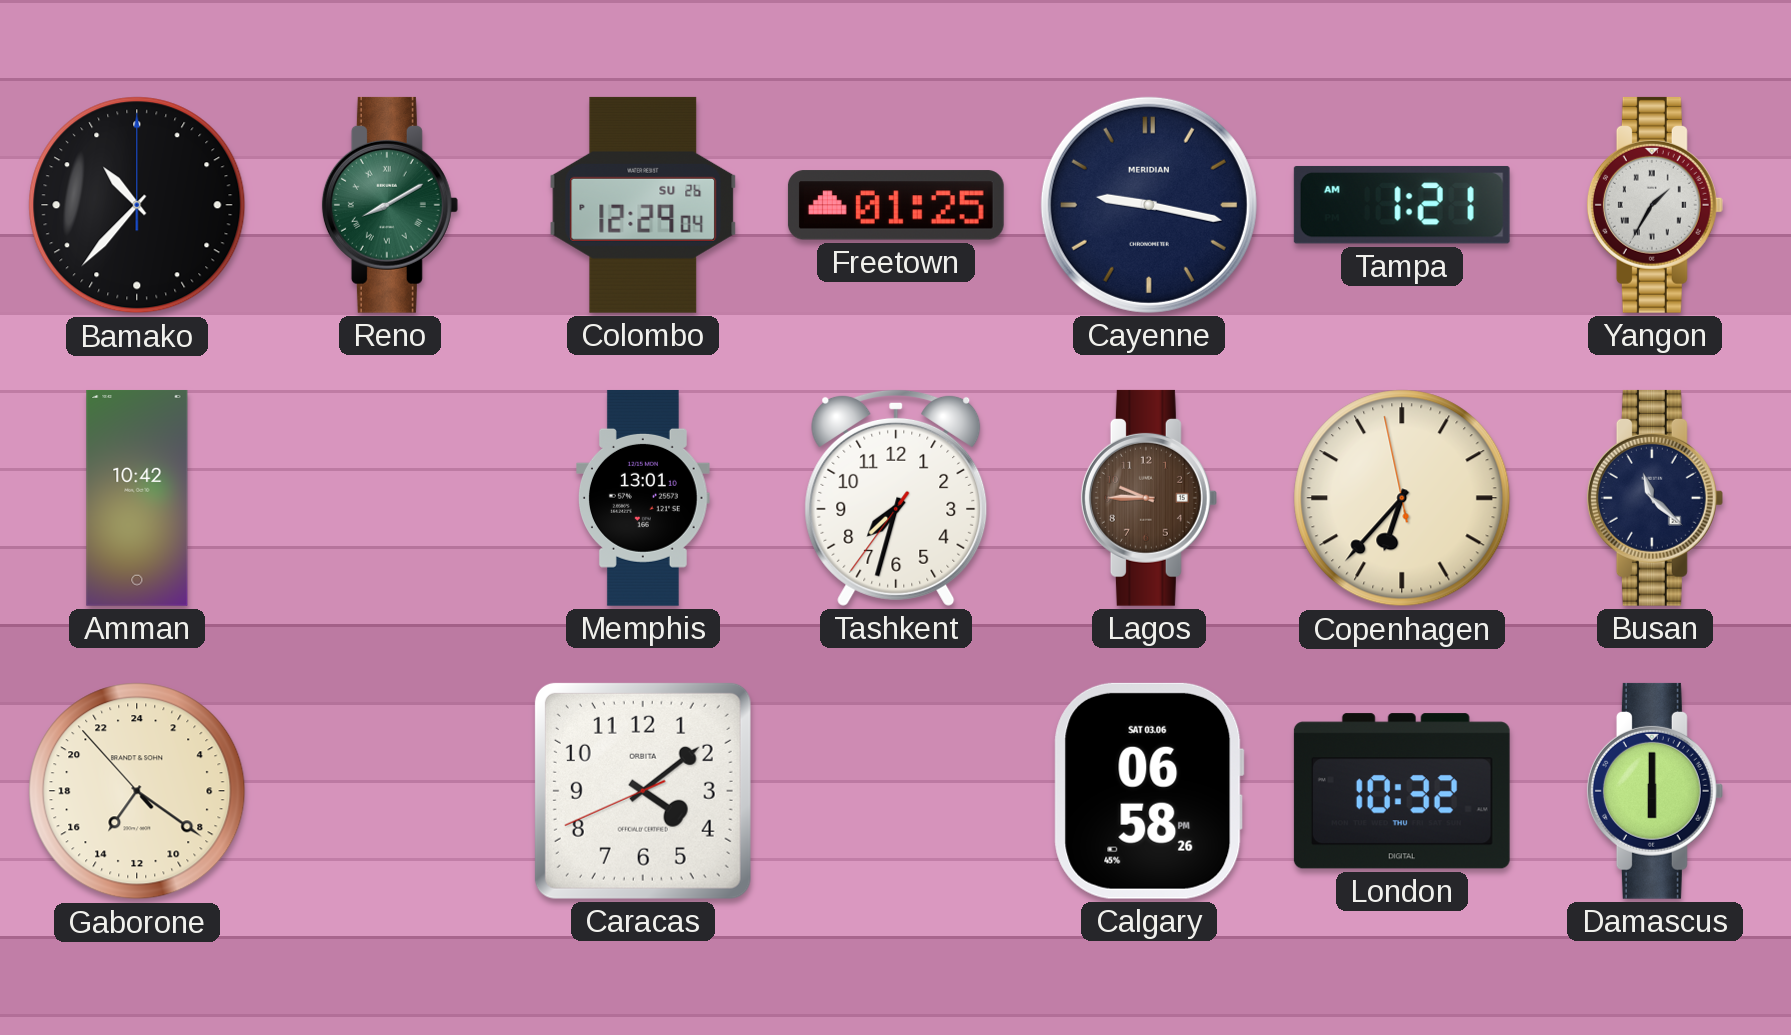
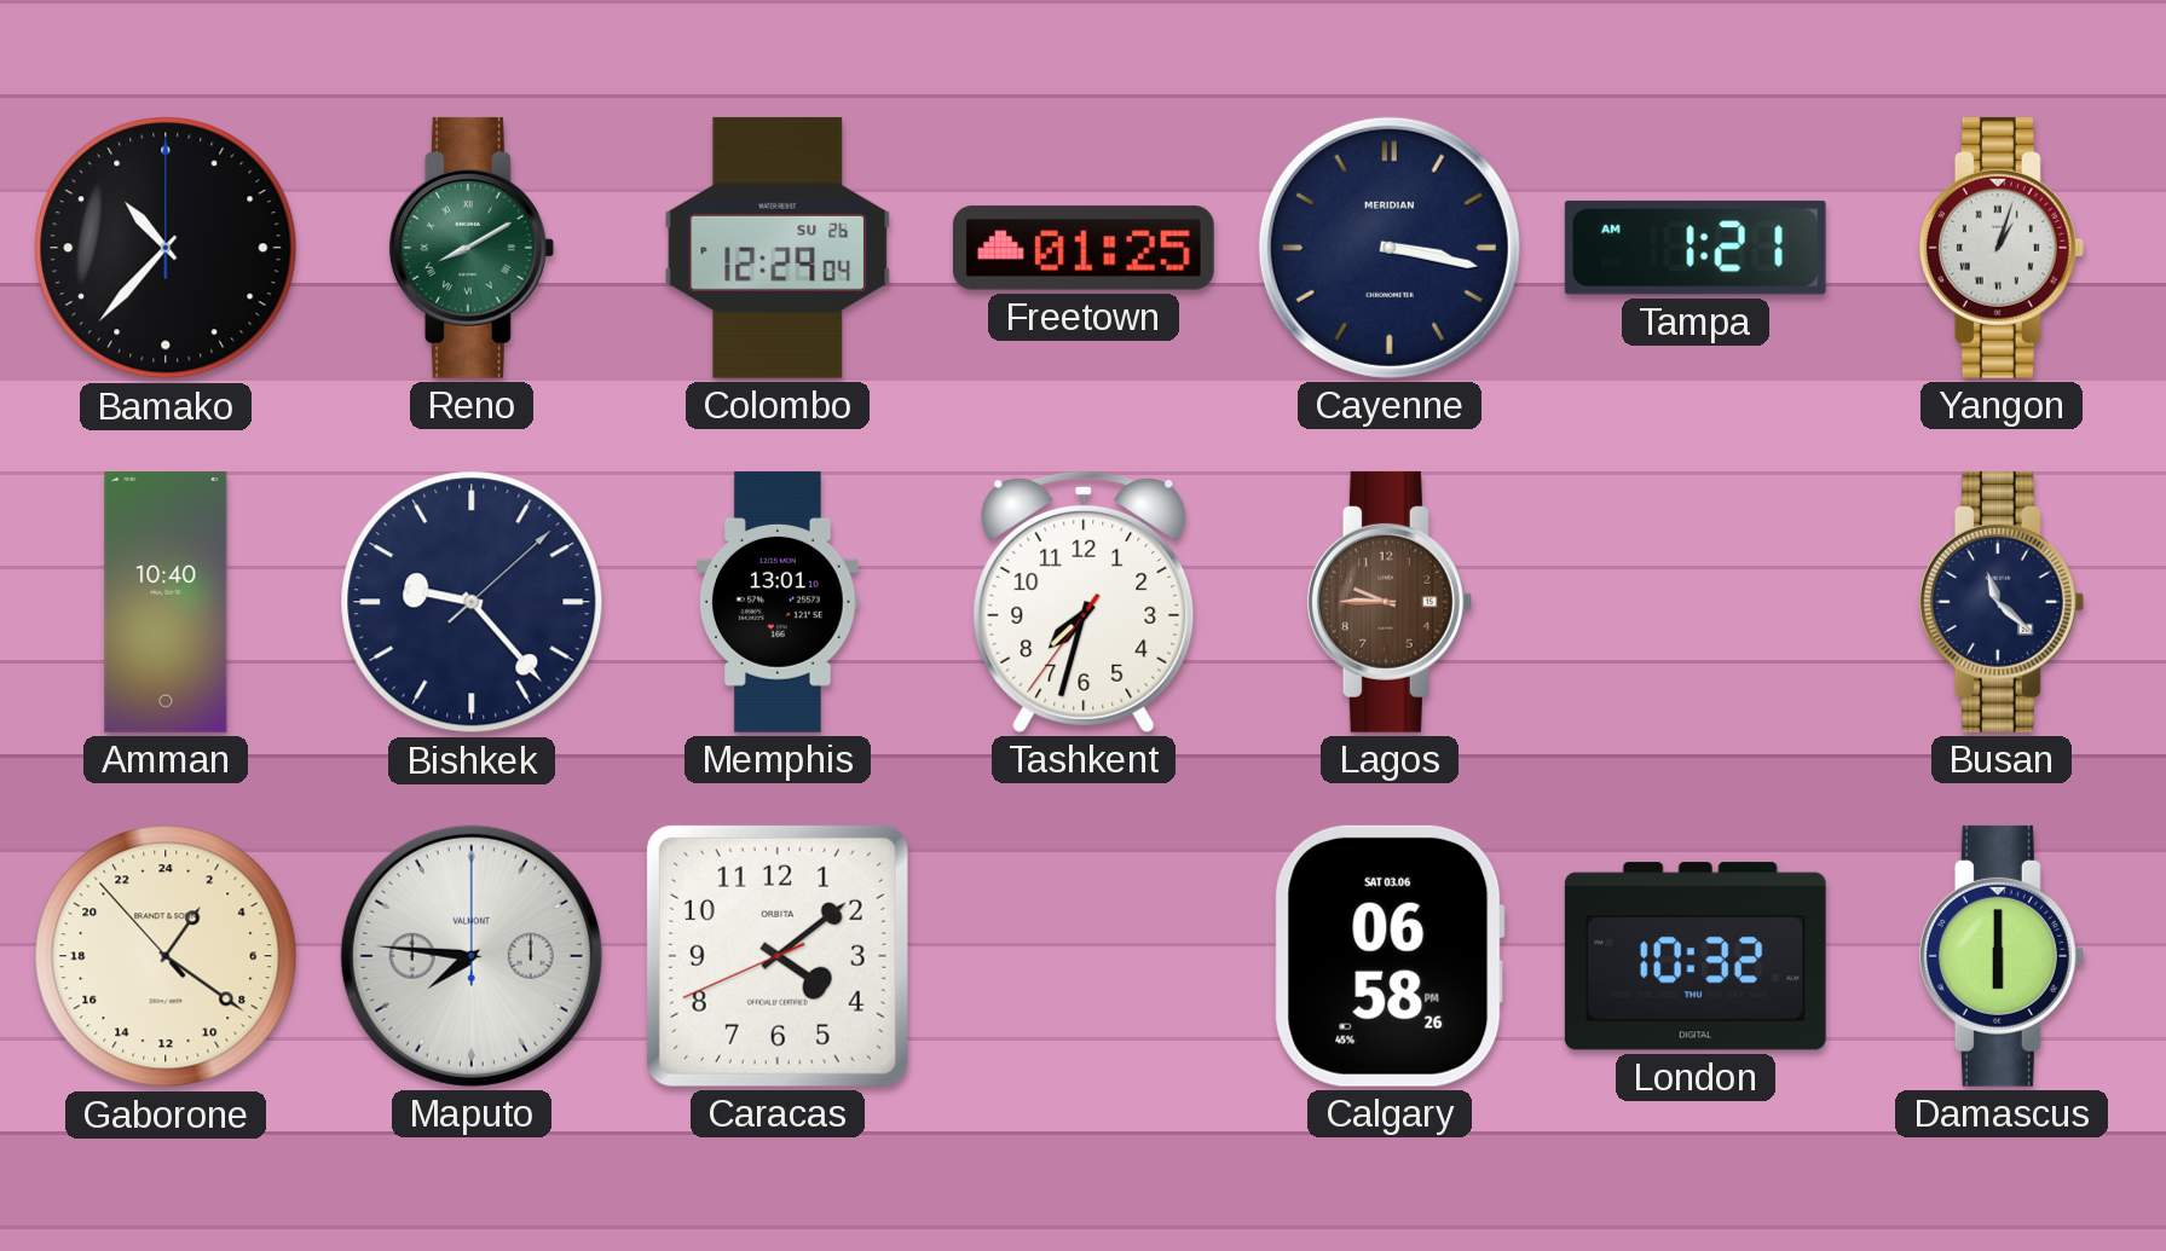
Cayenne: 9:17 -> 3:17 (1390, 248)
Yangon: 1:35 -> 1:03 (2002, 248)
Amman: 10:42 -> 10:40 (166, 602)
Bishkek: none -> 9:23 (472, 602)
Copenhagen: 6:36 -> none (1402, 498)
Gaborone: 14:20 -> 2:20 (166, 956)
Maputo: none -> 7:46 (472, 956)
